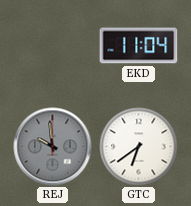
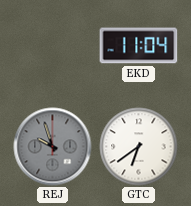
REJ: 9:59 -> 9:57 (53, 147)
